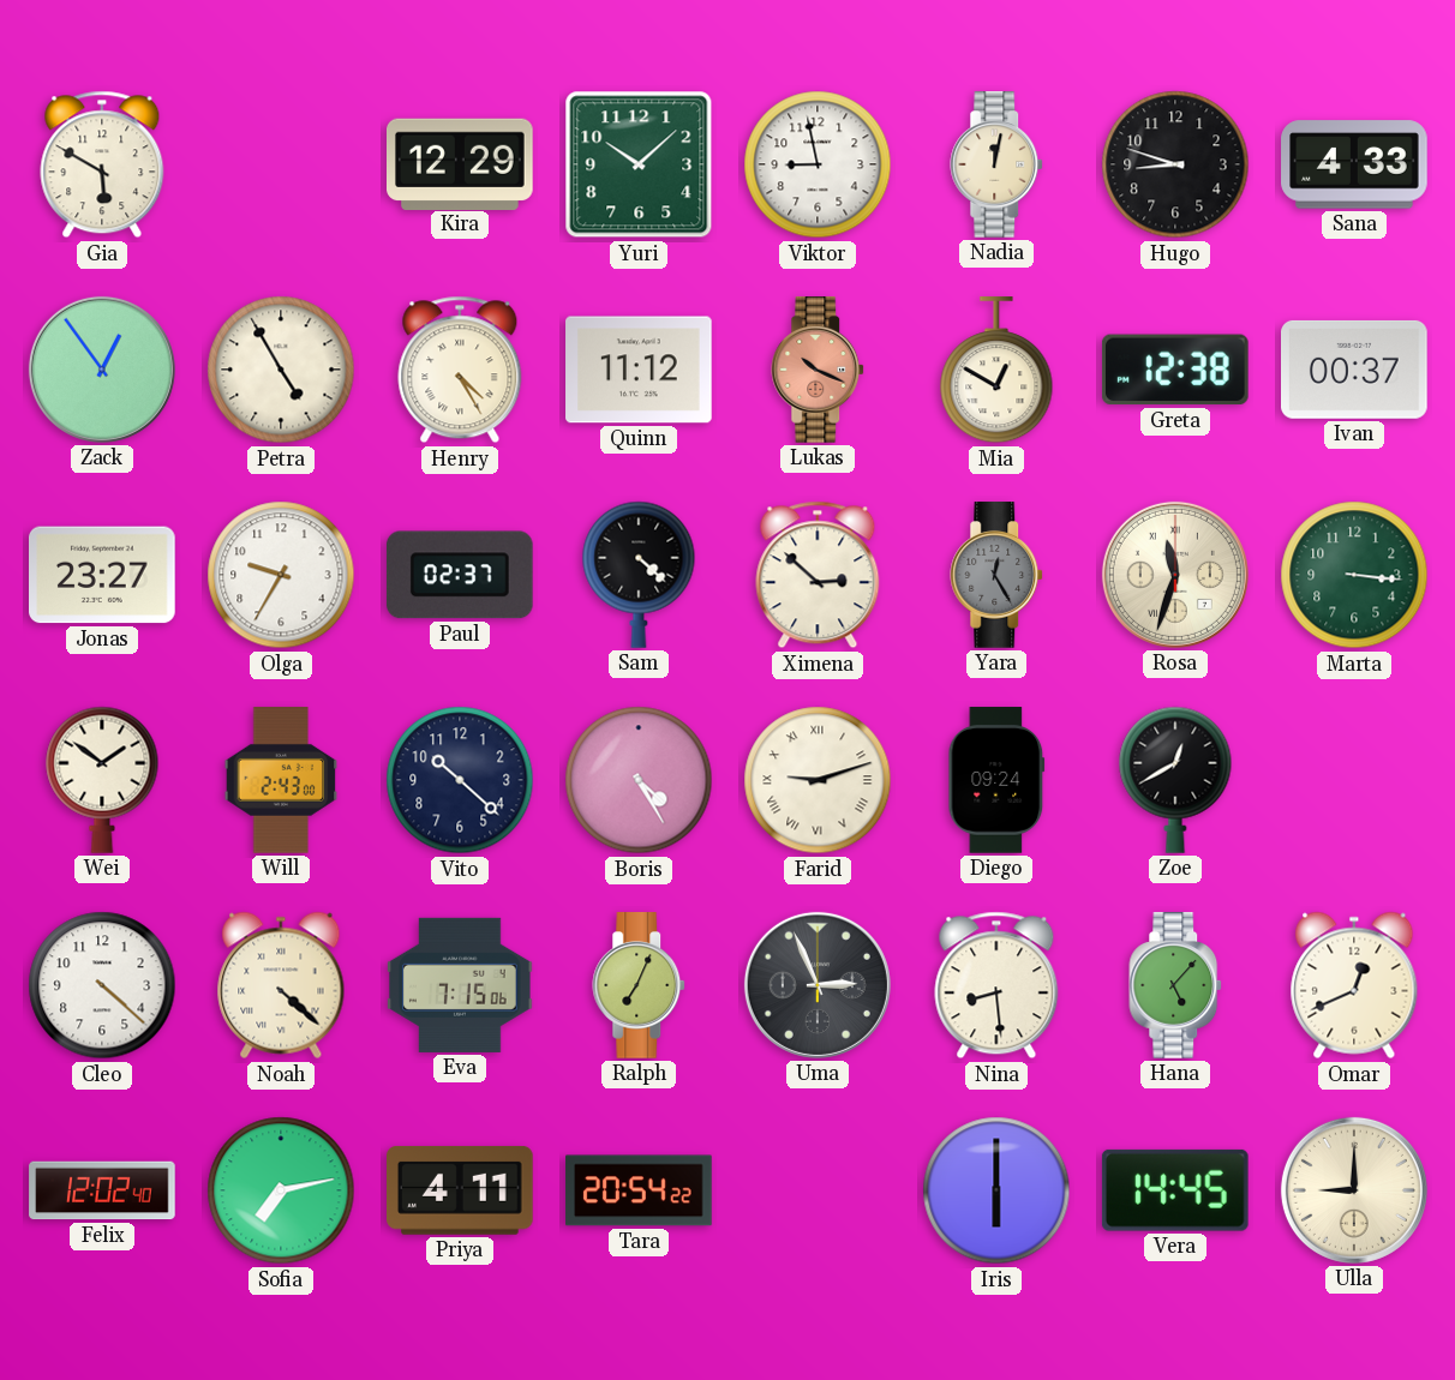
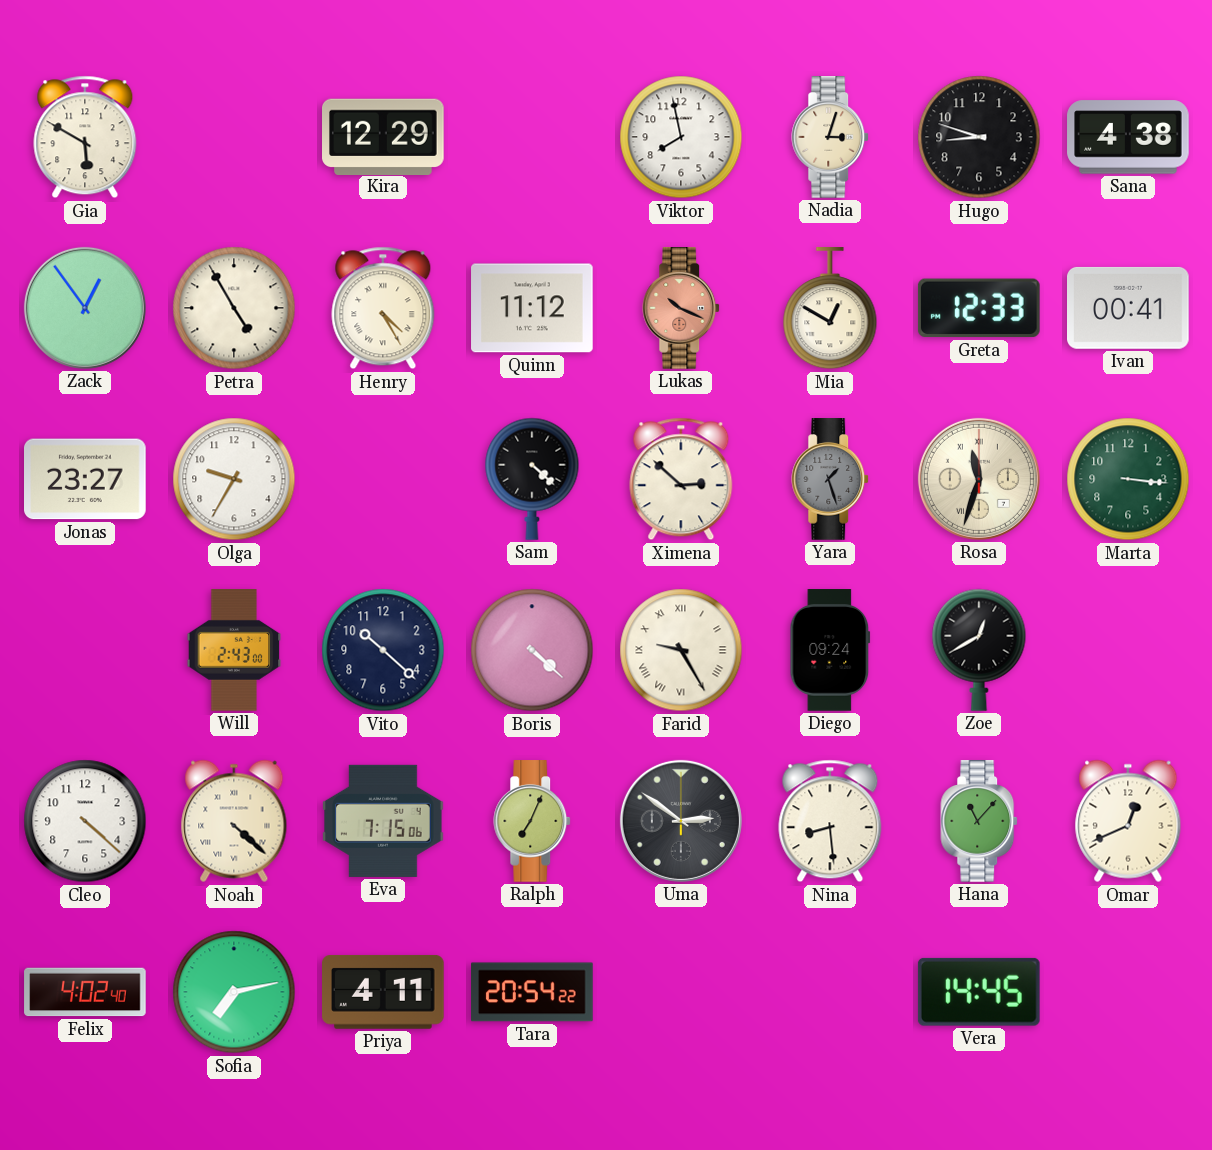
Yuri: 10:08 -> none (639, 164)
Viktor: 8:58 -> 7:58 (681, 137)
Nadia: 12:02 -> 3:03 (831, 137)
Sana: 4:33 -> 4:38 (1128, 137)
Greta: 12:38 -> 12:33 (979, 308)
Ivan: 00:37 -> 00:41 (1129, 308)
Paul: 02:37 -> none (460, 575)
Yara: 12:25 -> 1:27 (831, 479)
Wei: 1:51 -> none (102, 780)
Boris: 4:25 -> 4:22 (532, 650)
Farid: 9:12 -> 9:25 (681, 650)
Uma: 2:56 -> 2:51 (681, 821)
Hana: 5:07 -> 11:07 (980, 821)
Felix: 12:02 -> 4:02 (85, 992)
Iris: 6:00 -> none (996, 1190)
Ulla: 9:00 -> none (1354, 1190)
